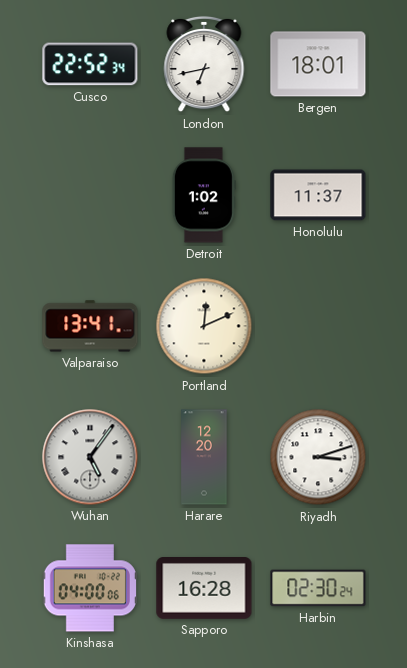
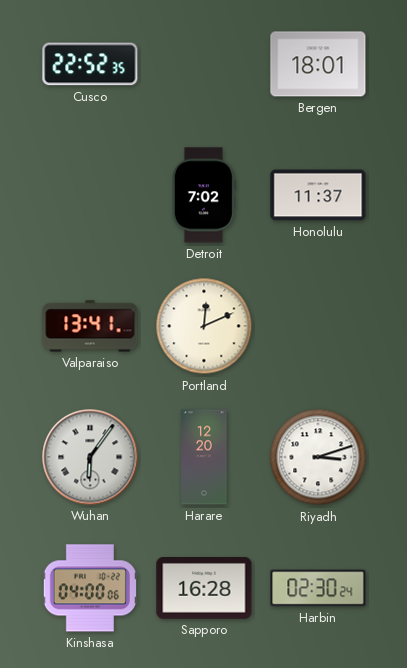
Cusco: 22:52:34 -> 22:52:35 (90, 64)
London: 6:43 -> none (204, 64)
Detroit: 1:02 -> 7:02 (204, 195)
Wuhan: 5:06 -> 6:06 (90, 457)
